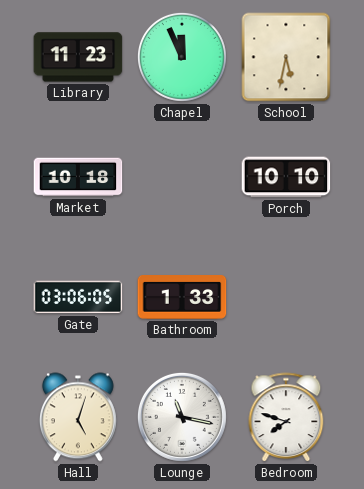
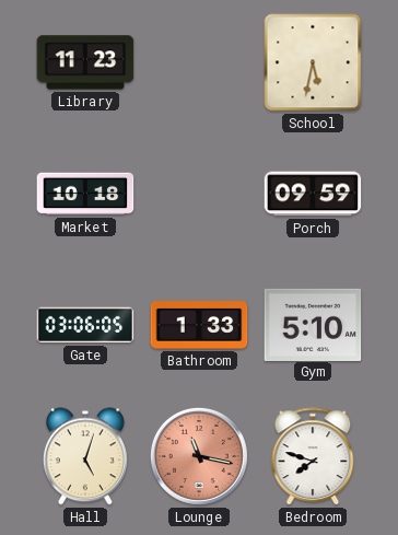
Chapel: 11:56 -> none (182, 57)
Porch: 10:10 -> 09:59 (313, 194)
Gym: none -> 5:10 (313, 324)
Lounge dial: white -> salmon (199, 456)
